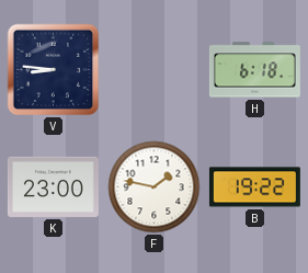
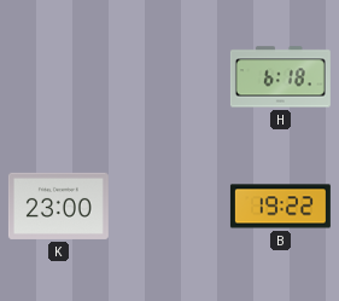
V: 8:46 -> none (54, 70)
F: 1:47 -> none (155, 187)
